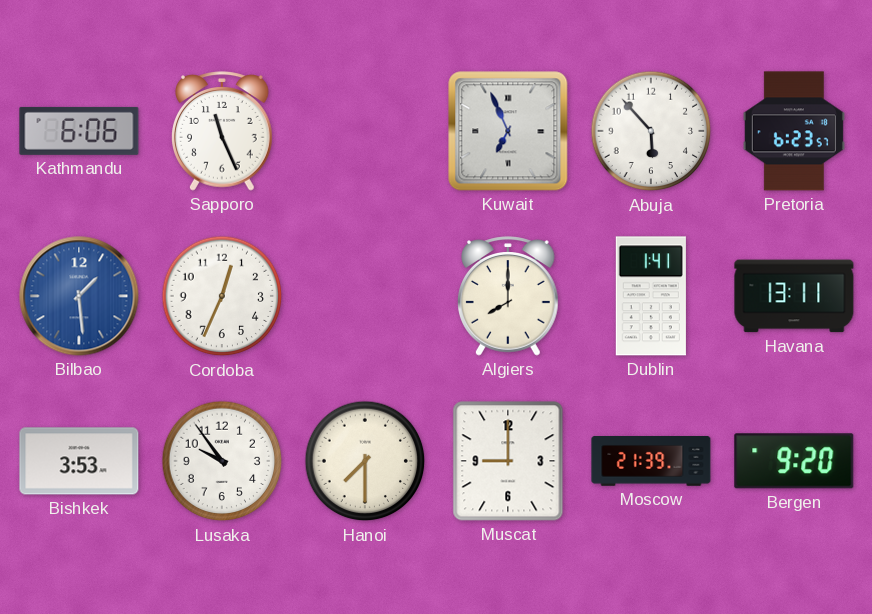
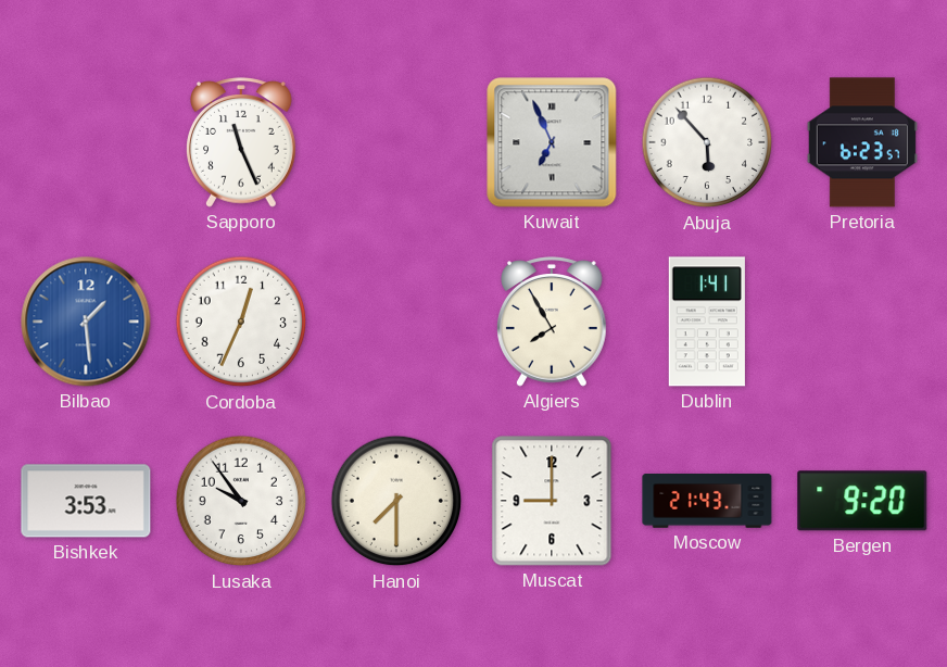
Kathmandu: 6:06 -> none (79, 131)
Algiers: 8:00 -> 7:55 (553, 322)
Havana: 13:11 -> none (794, 296)
Moscow: 21:39 -> 21:43 (707, 502)
